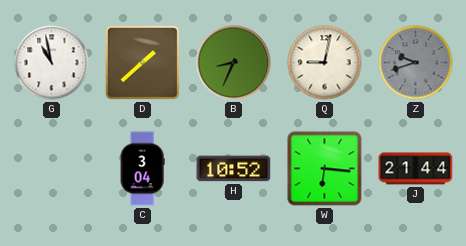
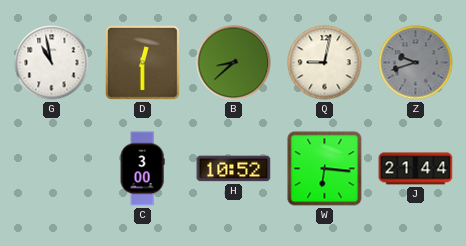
D: 1:38 -> 12:30 (142, 62)
B: 8:34 -> 8:38 (234, 63)
C: 3:04 -> 3:00 (142, 169)
